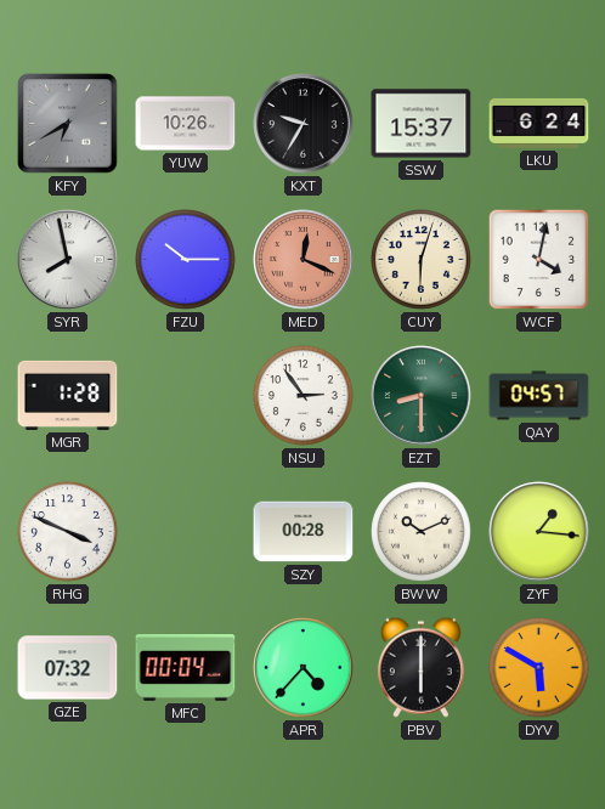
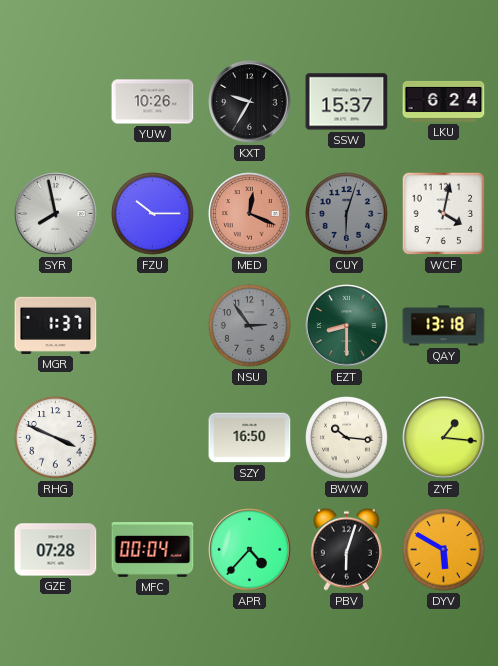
KFY: 6:40 -> none (68, 124)
CUY dial: cream -> grey (347, 214)
MGR: 1:28 -> 1:37 (56, 325)
NSU dial: white -> grey (250, 326)
QAY: 04:57 -> 13:18 (444, 326)
SZY: 00:28 -> 16:50 (250, 438)
BWW: 10:11 -> 10:16 (347, 438)
GZE: 07:32 -> 07:28 (56, 550)
PBV: 6:00 -> 6:03 (346, 549)
